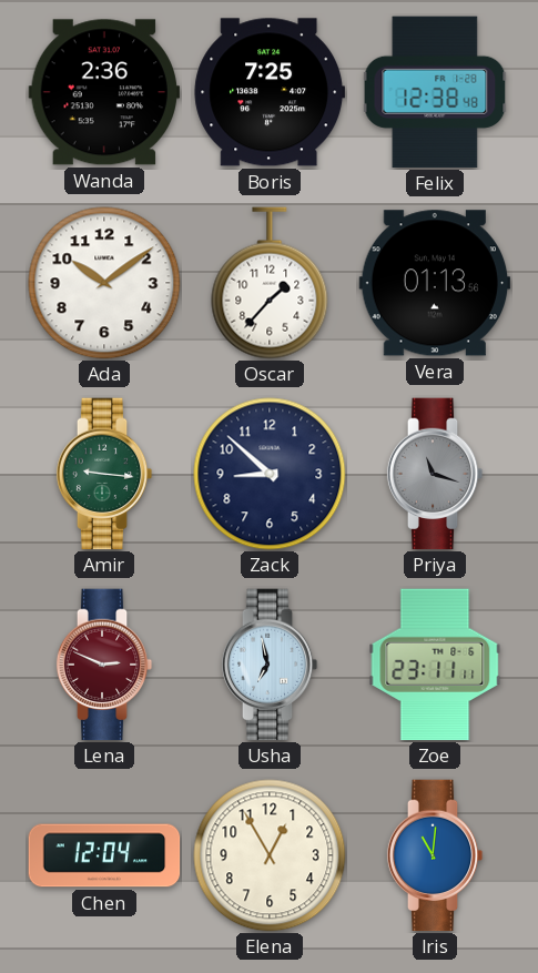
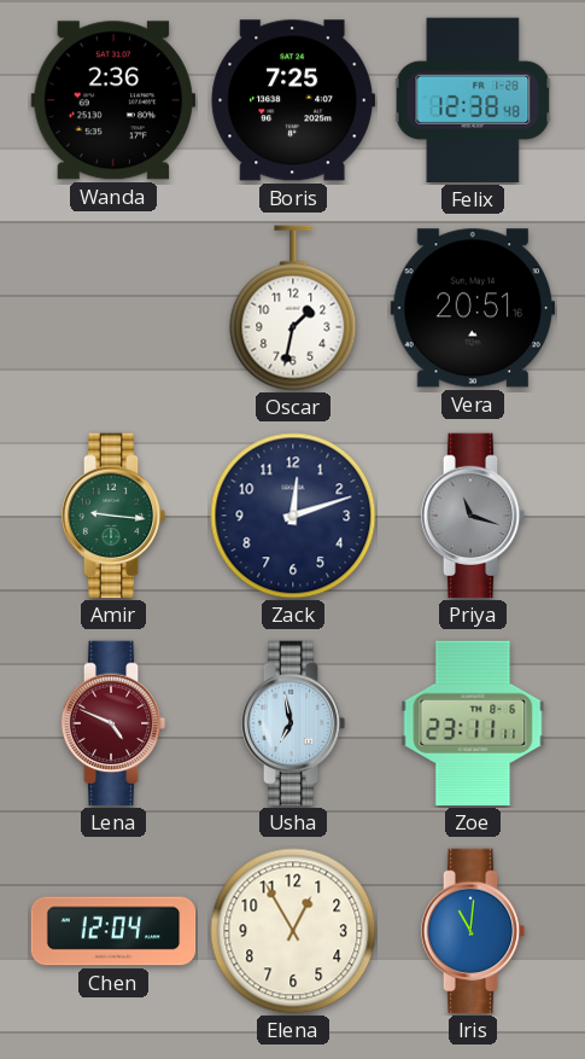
Ada: 10:09 -> none (104, 283)
Oscar: 1:37 -> 1:32 (293, 308)
Vera: 01:13 -> 20:51 (473, 308)
Zack: 8:52 -> 12:12 (293, 516)
Lena: 2:49 -> 4:49 (113, 723)
